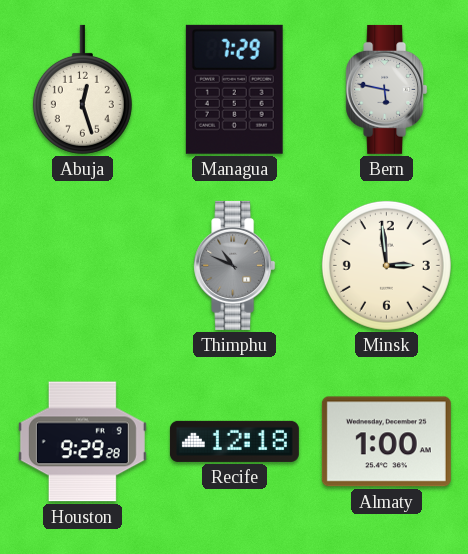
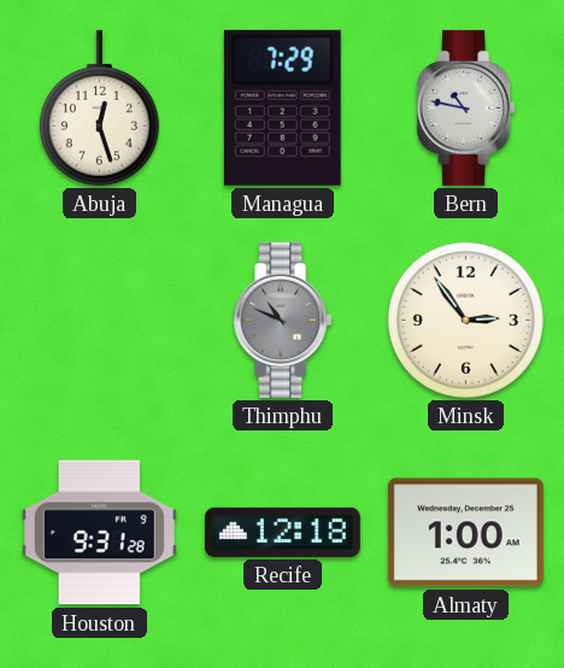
Bern: 5:47 -> 10:47 (466, 107)
Minsk: 2:59 -> 2:54 (465, 320)
Houston: 9:29 -> 9:31 (99, 533)
